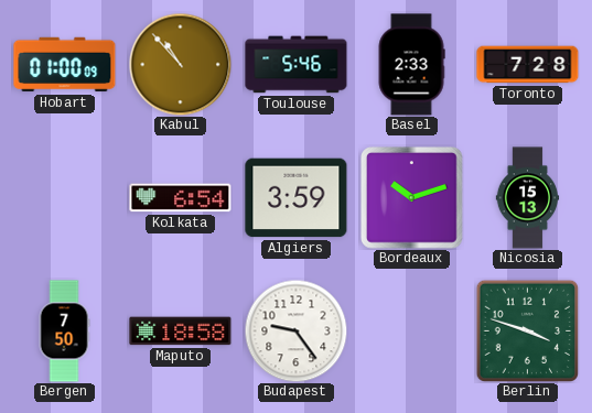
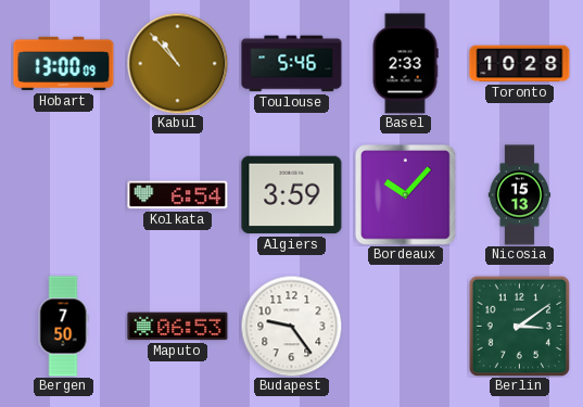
Hobart: 01:00 -> 13:00 (64, 64)
Toronto: 7:28 -> 10:28 (520, 64)
Bordeaux: 10:12 -> 10:07 (406, 195)
Maputo: 18:58 -> 06:53 (178, 327)
Berlin: 3:48 -> 3:09 (519, 326)
